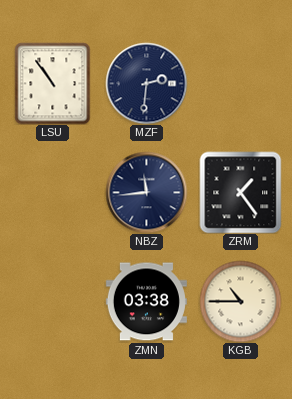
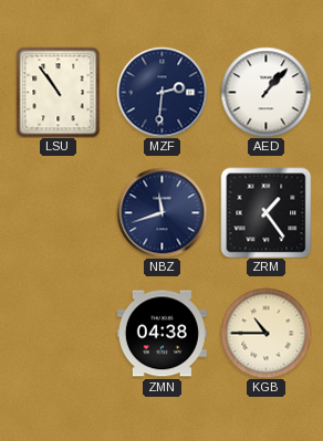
AED: none -> 1:07 (265, 92)
NBZ: 11:44 -> 11:42 (161, 212)
ZMN: 03:38 -> 04:38 (161, 334)
